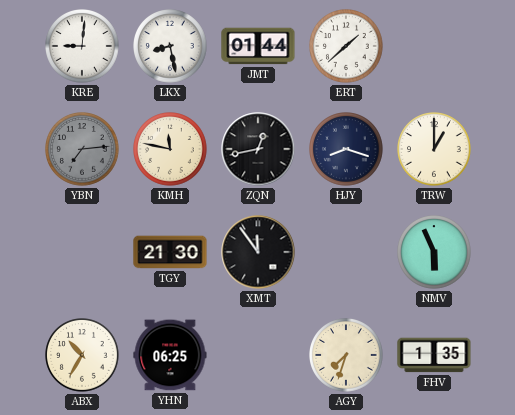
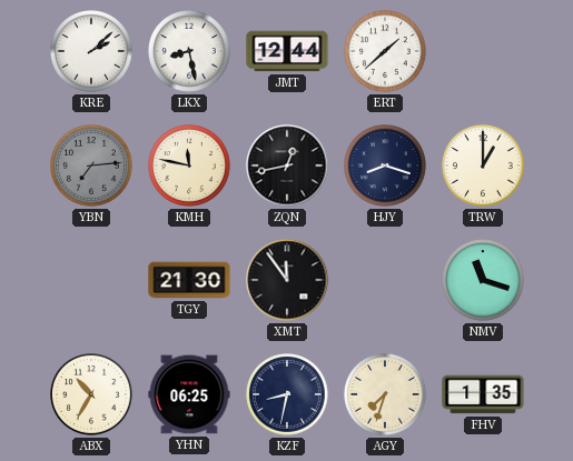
KRE: 9:01 -> 2:08 (92, 52)
JMT: 01:44 -> 12:44 (287, 51)
NMV: 5:56 -> 11:18 (484, 281)
KZF: none -> 8:32 (288, 395)
